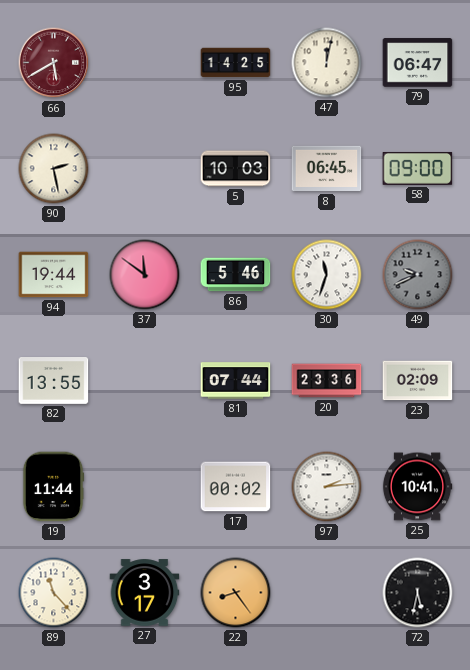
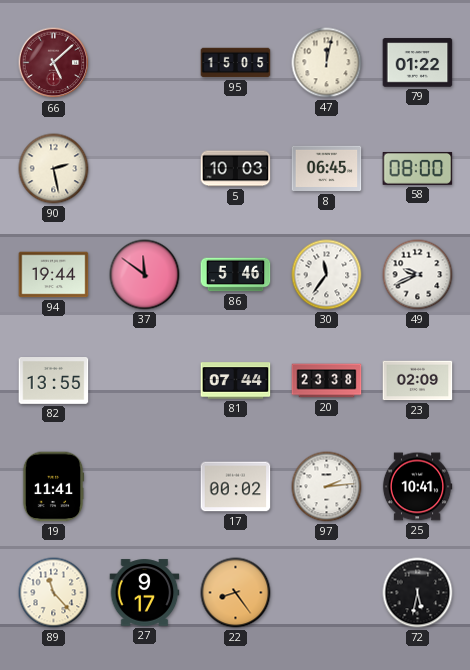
66: 5:40 -> 5:08 (54, 63)
95: 14:25 -> 15:05 (236, 63)
79: 06:47 -> 01:22 (418, 63)
58: 09:00 -> 08:00 (418, 168)
30: 11:33 -> 11:36 (327, 275)
49 dial: grey -> white (418, 275)
20: 23:36 -> 23:38 (327, 381)
19: 11:44 -> 11:41 (53, 487)
27: 3:17 -> 9:17 (145, 593)
